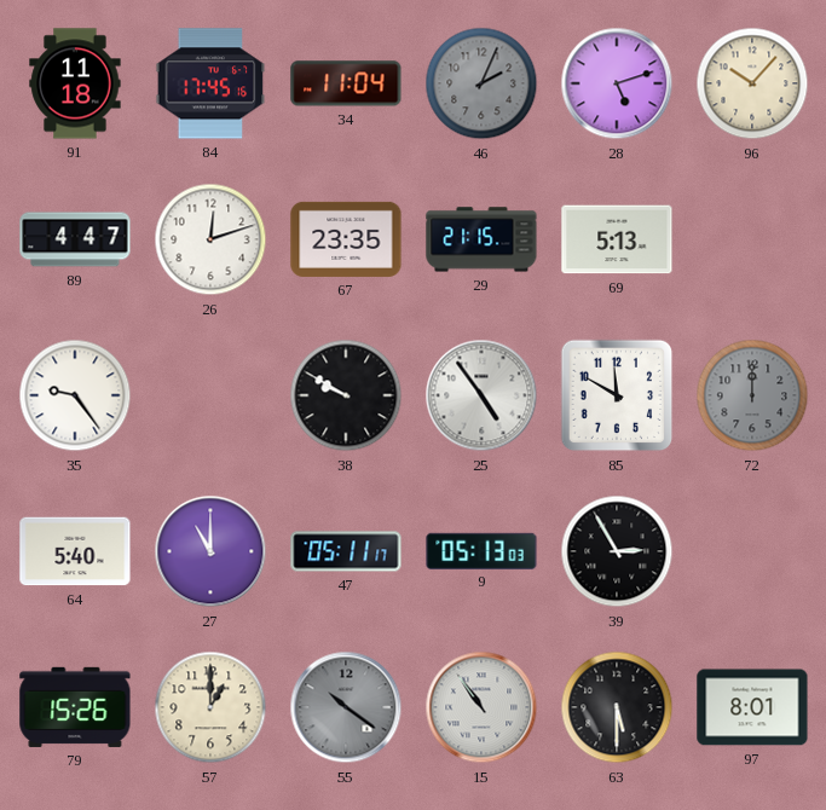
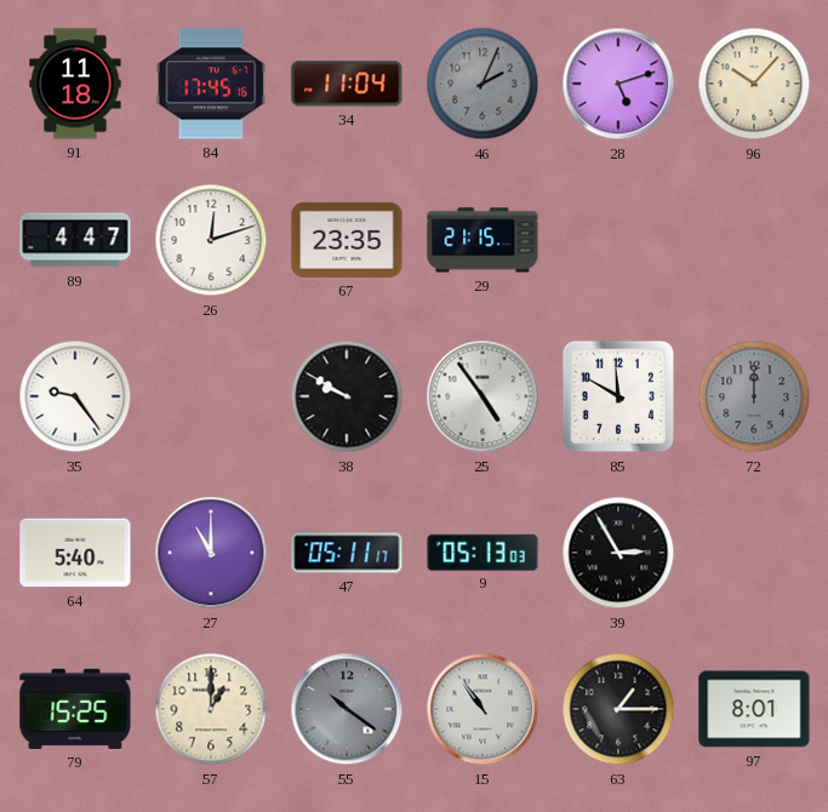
69: 5:13 -> none (617, 239)
79: 15:26 -> 15:25 (75, 709)
63: 5:30 -> 1:15 (618, 709)
